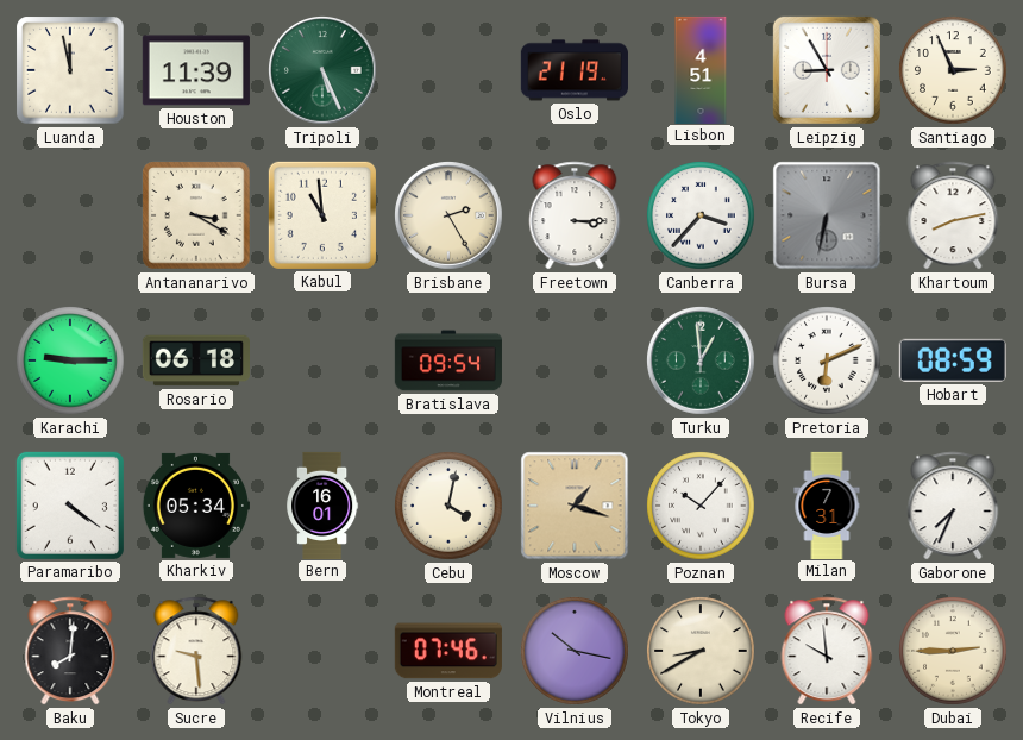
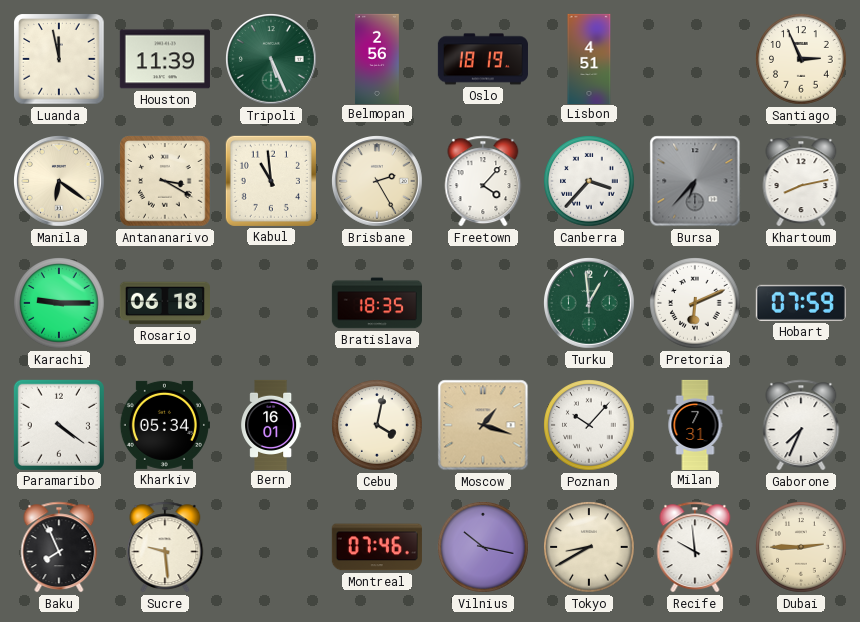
Belmopan: none -> 2:56 (377, 58)
Oslo: 21:19 -> 18:19 (483, 59)
Leipzig: 8:55 -> none (827, 70)
Manila: none -> 6:21 (60, 182)
Freetown: 3:15 -> 4:07 (483, 181)
Bursa: 6:32 -> 6:37 (695, 181)
Bratislava: 09:54 -> 18:35 (377, 303)
Hobart: 08:59 -> 07:59 (801, 303)
Baku: 8:01 -> 7:56 (59, 547)
